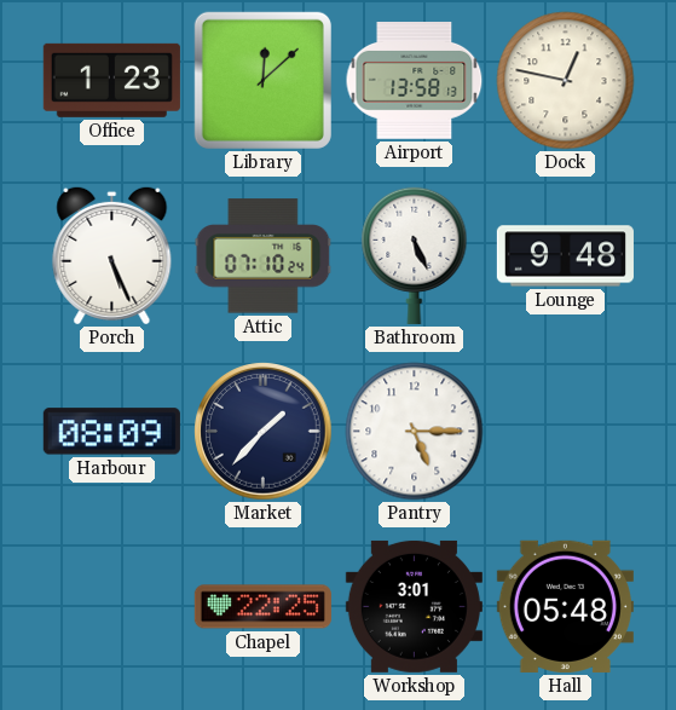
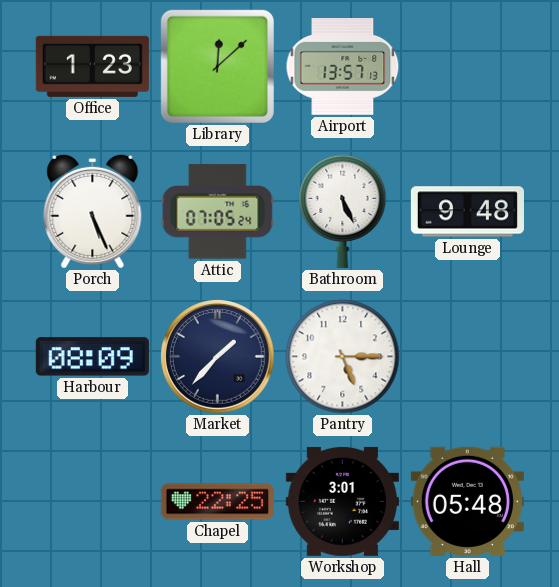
Airport: 13:58 -> 13:57 (343, 67)
Dock: 12:47 -> none (566, 81)
Attic: 07:10 -> 07:05 (218, 212)
